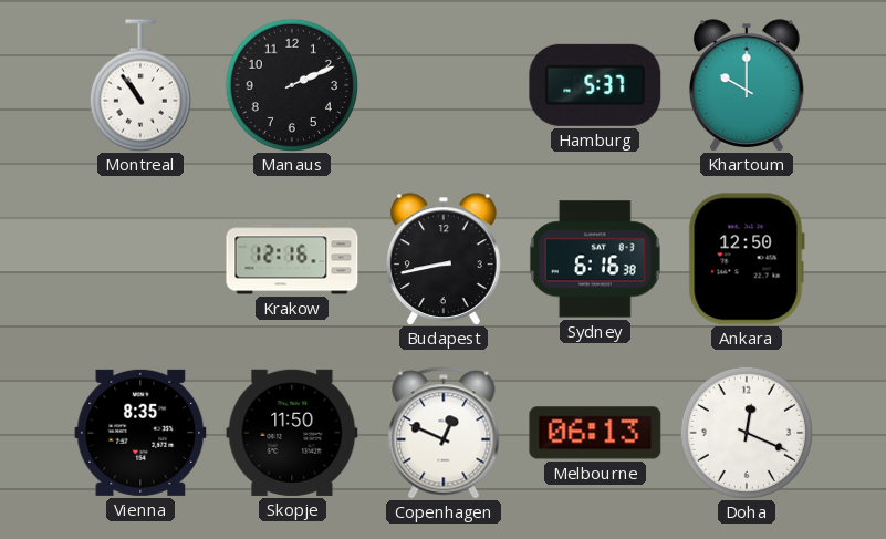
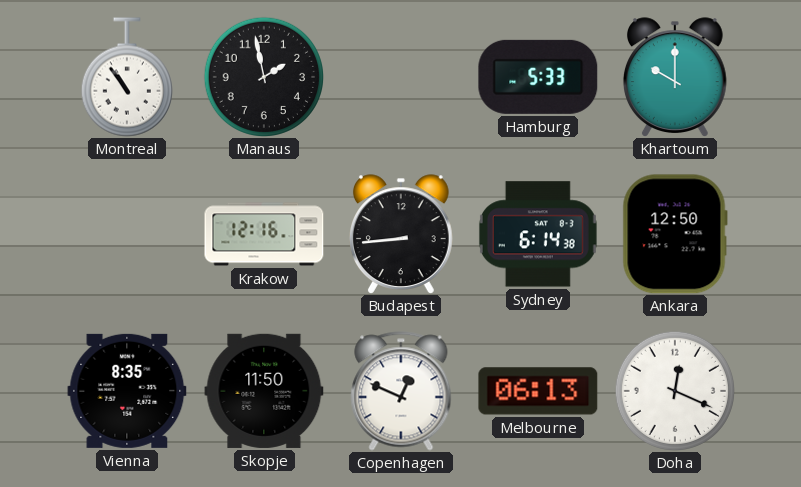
Manaus: 2:11 -> 1:58 (263, 76)
Hamburg: 5:37 -> 5:33 (538, 77)
Budapest: 8:43 -> 8:44 (401, 234)
Sydney: 6:16 -> 6:14 (538, 234)
